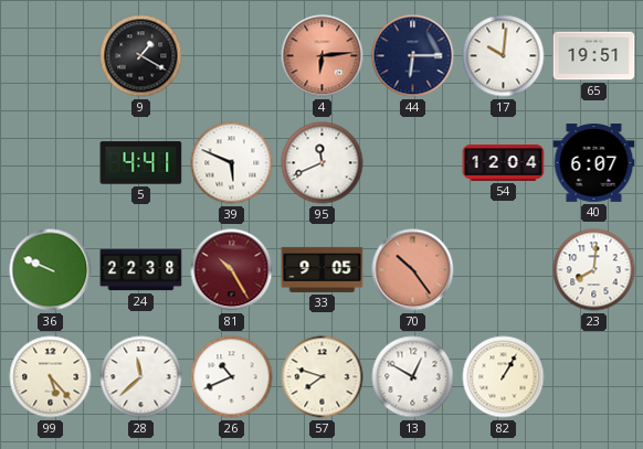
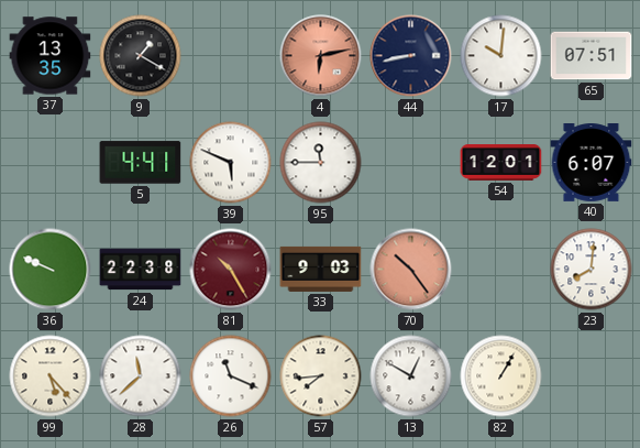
37: none -> 13:35 (51, 56)
4: 6:14 -> 6:13 (321, 56)
44: 6:15 -> 8:43 (411, 56)
65: 19:51 -> 07:51 (592, 56)
95: 11:41 -> 11:45 (321, 163)
54: 12:04 -> 12:01 (501, 163)
33: 9:05 -> 9:03 (321, 269)
26: 10:41 -> 11:19 (231, 376)
57: 7:48 -> 7:44 (321, 376)
